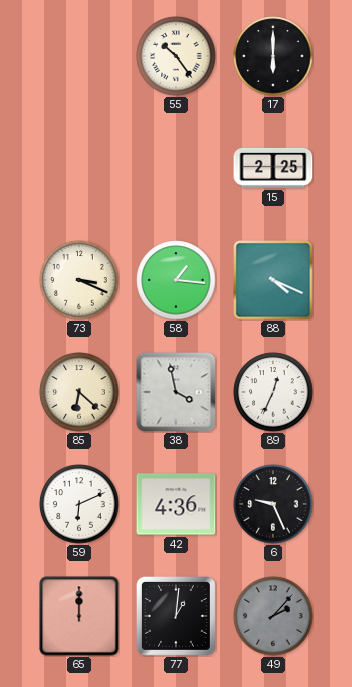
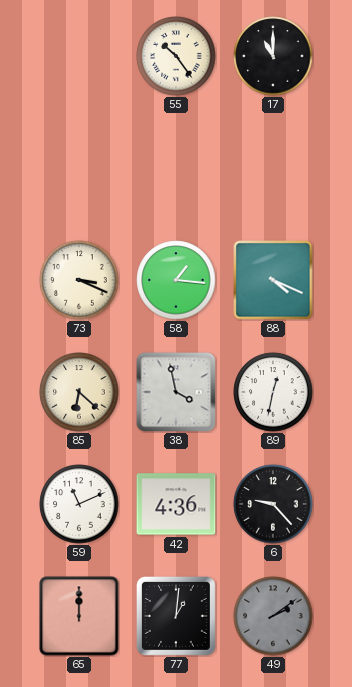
17: 6:00 -> 11:00 (273, 56)
15: 2:25 -> none (273, 168)
89: 12:34 -> 12:32 (273, 392)
59: 6:11 -> 11:11 (79, 504)
6: 9:26 -> 9:23 (273, 504)
49: 2:07 -> 2:09 (273, 616)
